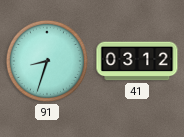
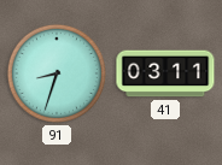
41: 03:12 -> 03:11 (165, 73)
